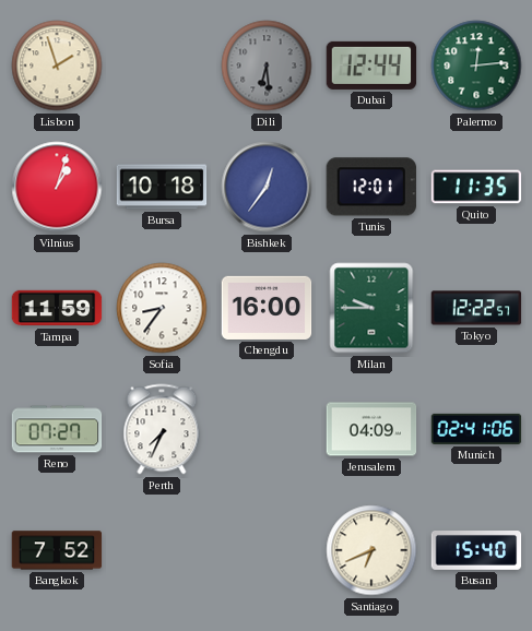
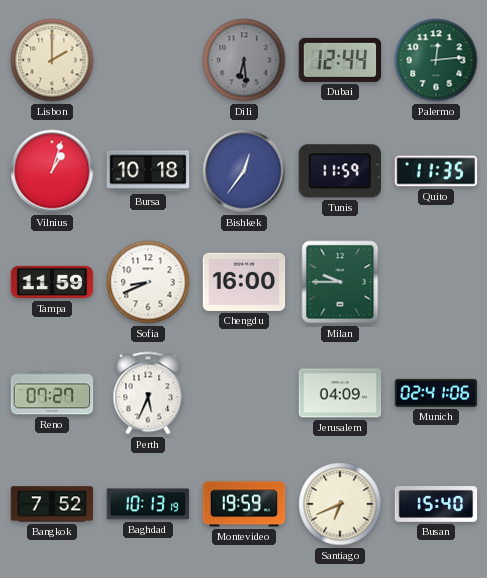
Lisbon: 1:57 -> 2:00 (52, 60)
Tunis: 12:01 -> 11:59 (339, 171)
Sofia: 8:36 -> 8:41 (148, 282)
Tokyo: 12:22 -> none (476, 308)
Perth: 7:34 -> 5:34 (148, 393)
Baghdad: none -> 10:13 (148, 504)
Montevideo: none -> 19:59 (244, 504)
